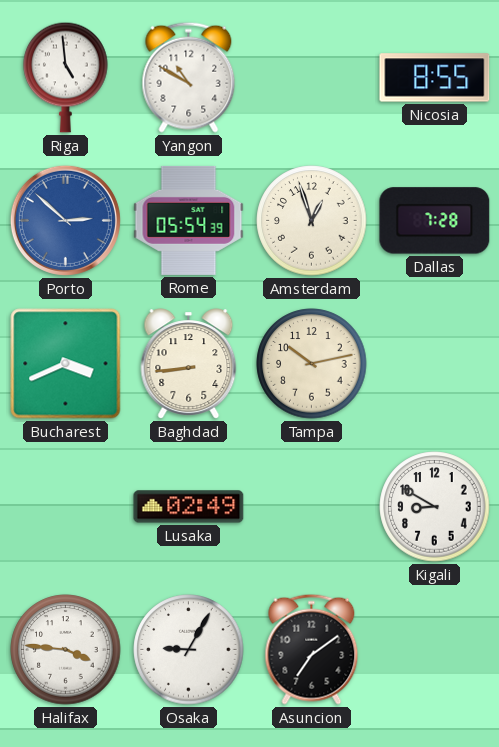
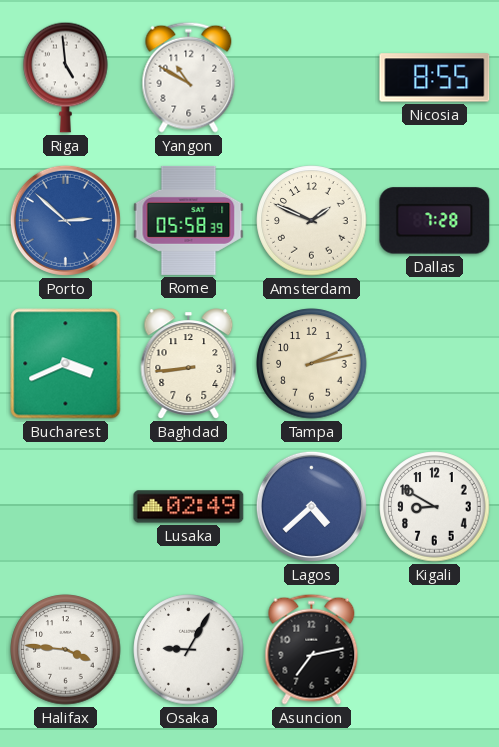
Rome: 05:54 -> 05:58 (189, 220)
Amsterdam: 12:57 -> 1:49 (312, 221)
Tampa: 10:13 -> 2:13 (312, 364)
Lagos: none -> 4:38 (311, 506)
Asuncion: 7:09 -> 7:13 (312, 649)
